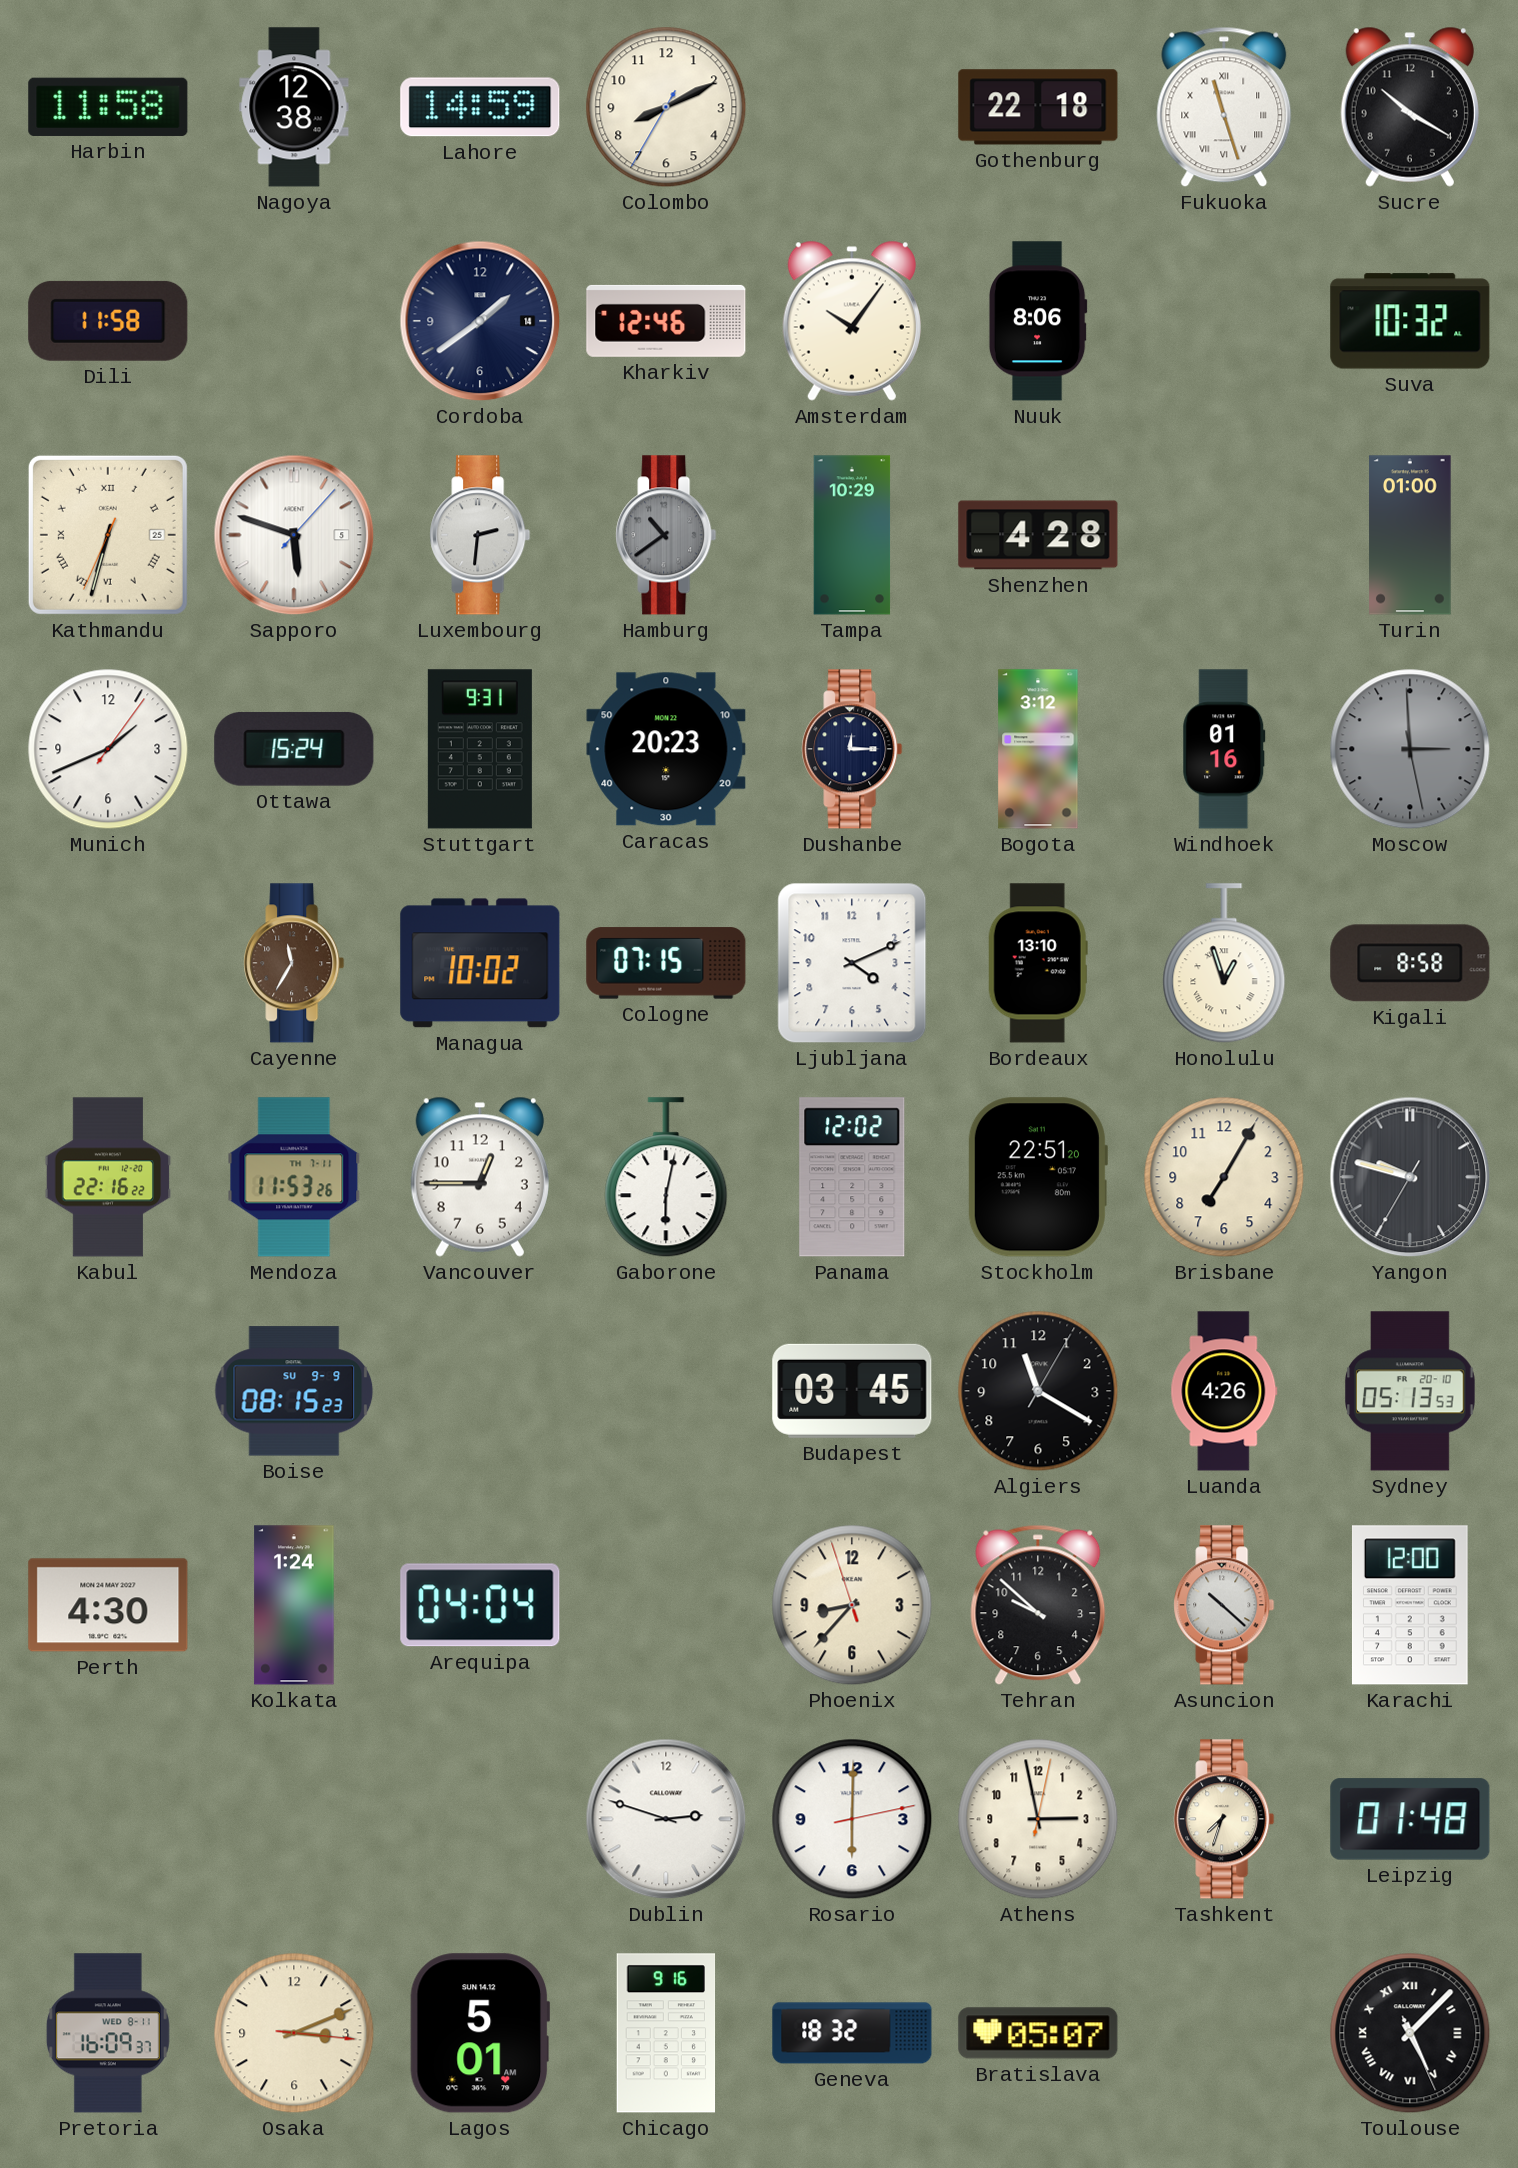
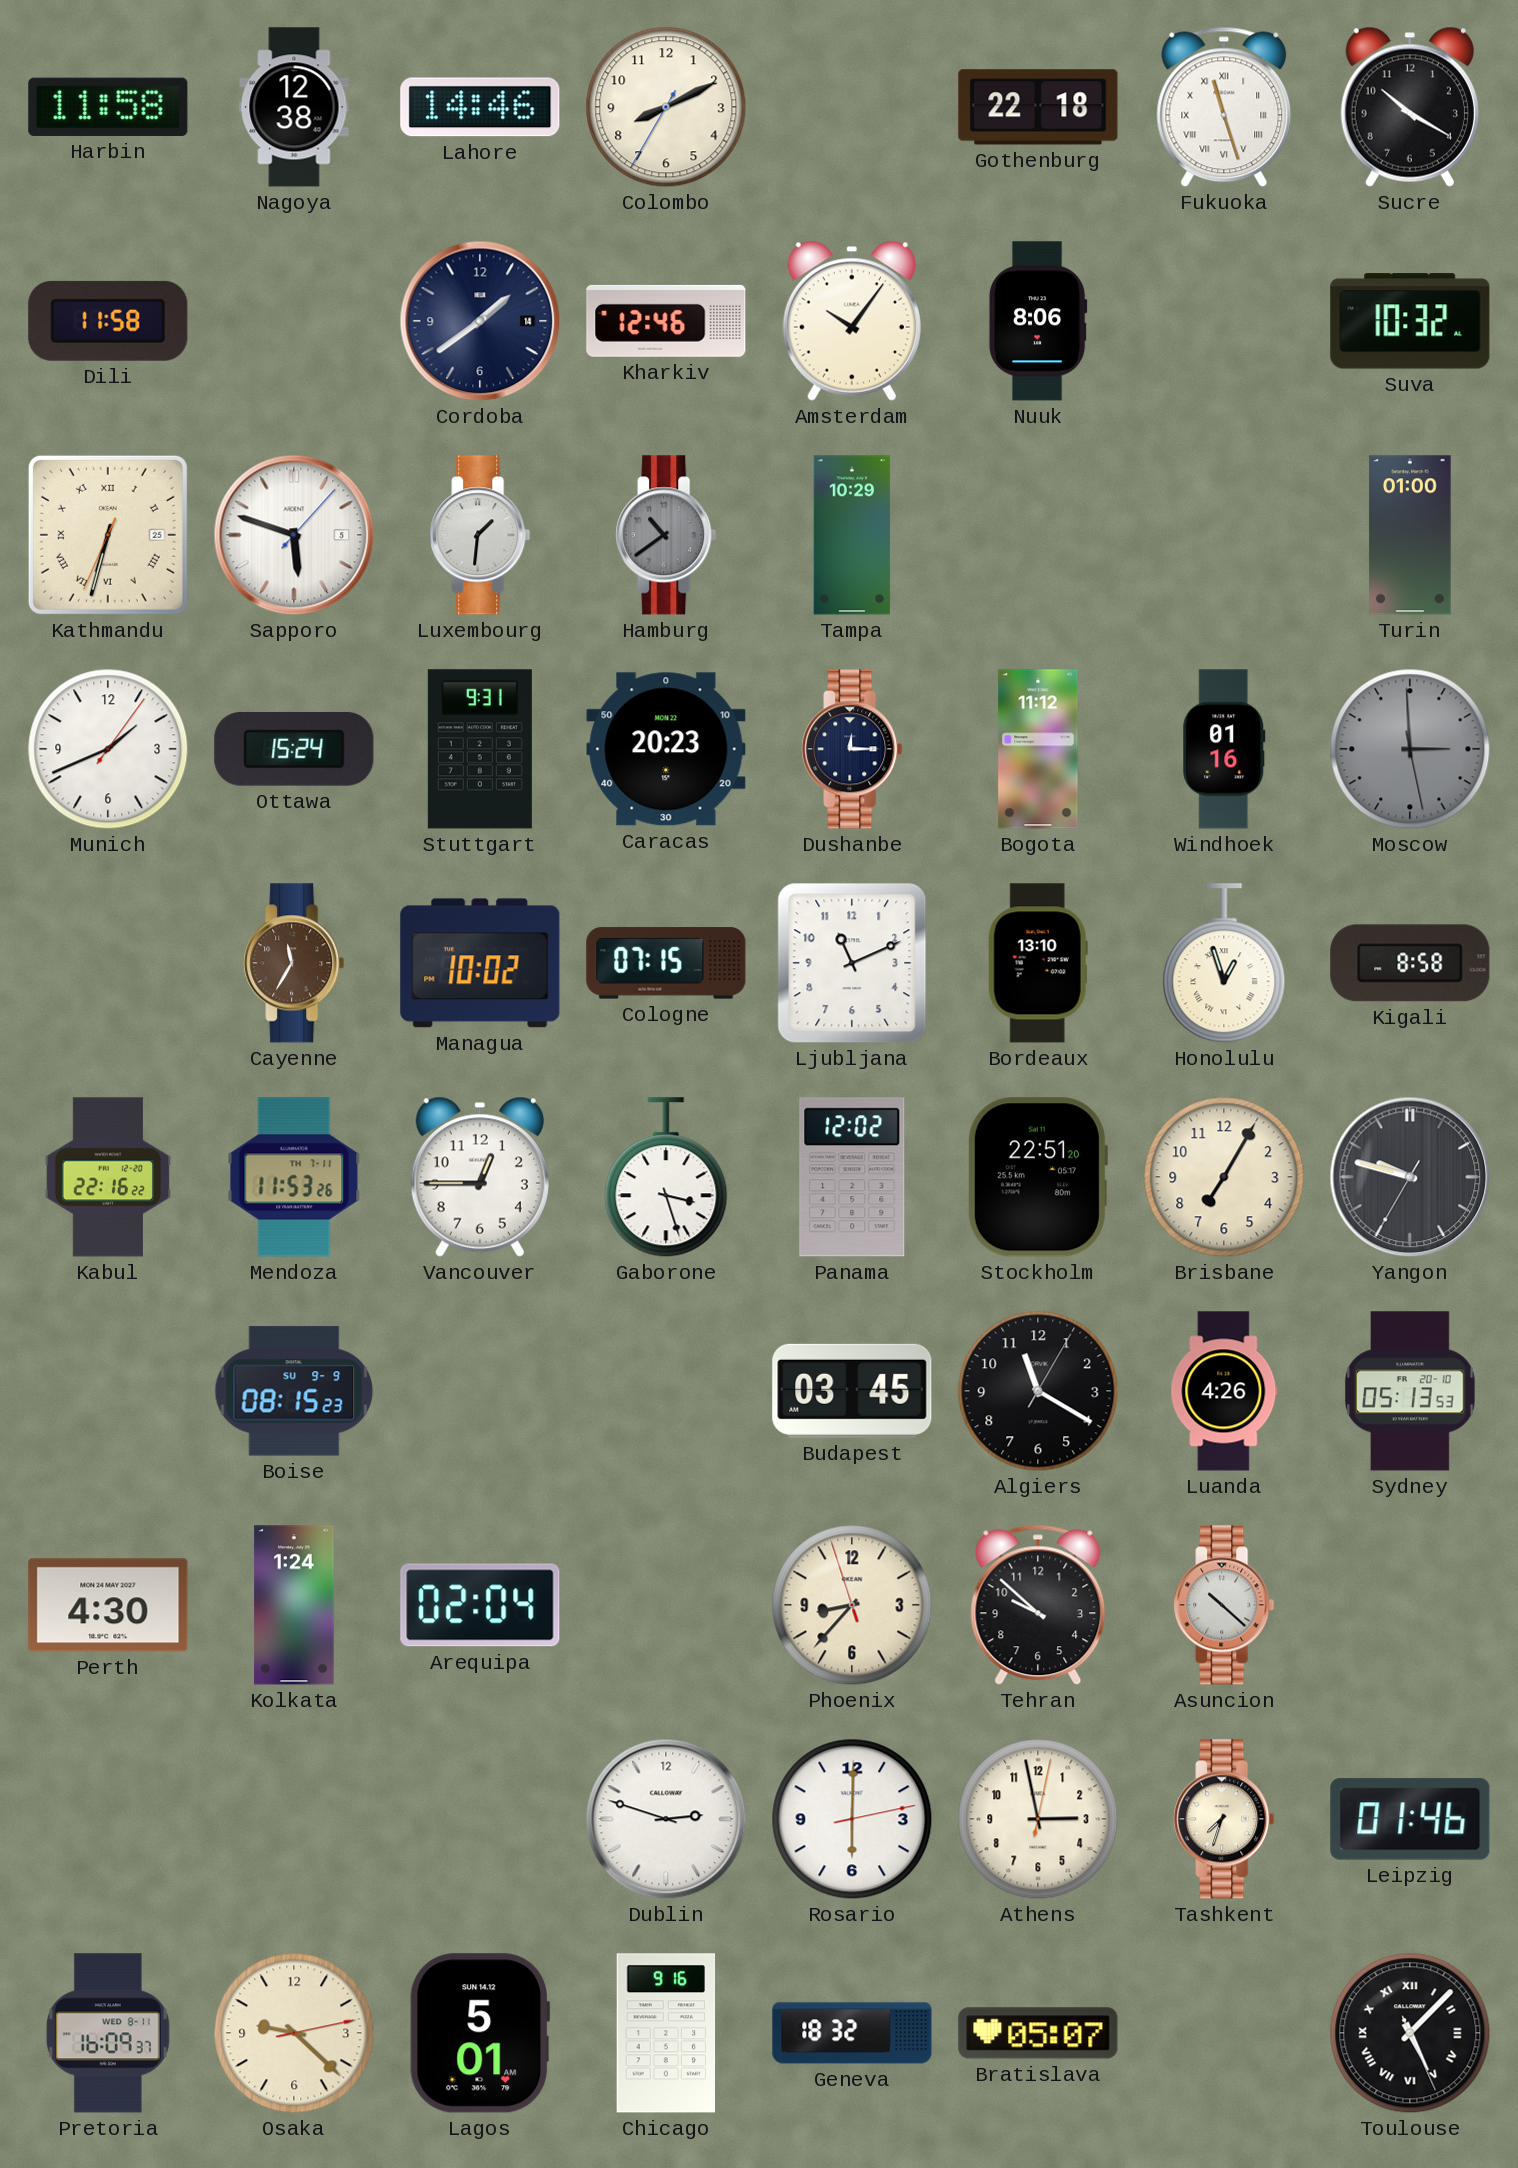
Lahore: 14:59 -> 14:46 (480, 107)
Luxembourg: 2:31 -> 1:31 (480, 535)
Shenzhen: 4:28 -> none (1038, 535)
Bogota: 3:12 -> 11:12 (1038, 749)
Ljubljana: 4:11 -> 11:11 (852, 963)
Gaborone: 6:02 -> 3:27 (666, 1178)
Arequipa: 04:04 -> 02:04 (480, 1605)
Karachi: 12:00 -> none (1410, 1605)
Leipzig: 01:48 -> 01:46 (1410, 1819)
Osaka: 3:11 -> 9:22 (294, 2033)
